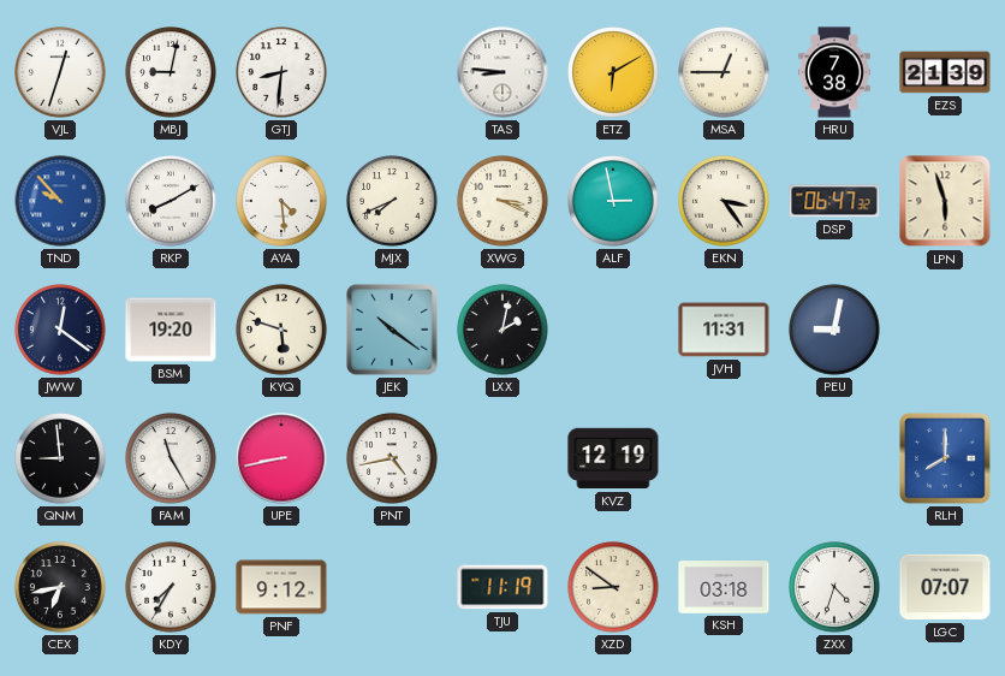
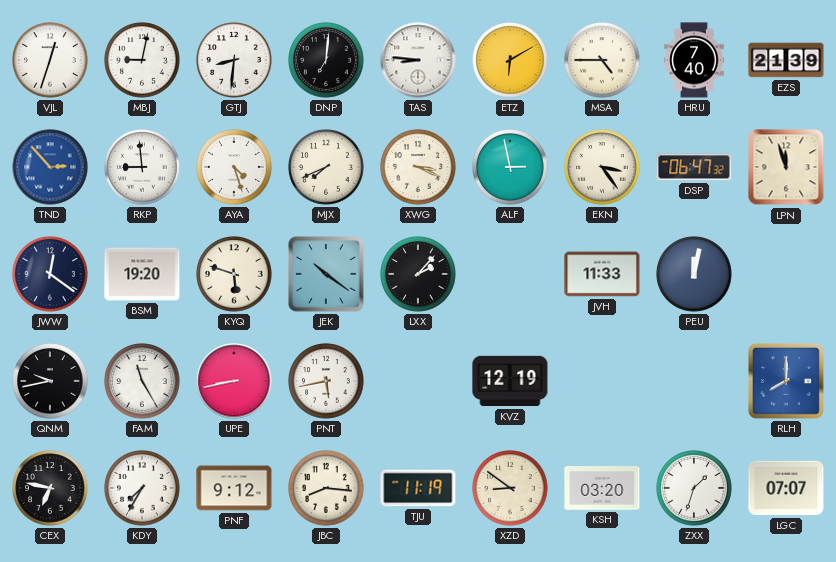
DNP: none -> 7:01 (326, 60)
MSA: 12:45 -> 4:45 (602, 60)
HRU: 7:38 -> 7:40 (694, 60)
TND: 9:53 -> 2:53 (50, 167)
RKP: 8:10 -> 8:59 (142, 167)
AYA: 4:29 -> 4:27 (234, 167)
LPN: 5:57 -> 11:57 (786, 167)
LXX: 2:02 -> 2:07 (418, 274)
JVH: 11:31 -> 11:33 (602, 274)
PEU: 9:02 -> 12:02 (694, 274)
QNM: 8:59 -> 9:43 (50, 381)
PNT: 4:43 -> 5:43 (326, 381)
CEX: 6:43 -> 6:47 (50, 488)
JBC: none -> 8:16 (326, 488)
KSH: 03:18 -> 03:20 (602, 488)
ZXX: 4:33 -> 1:33 (694, 488)
